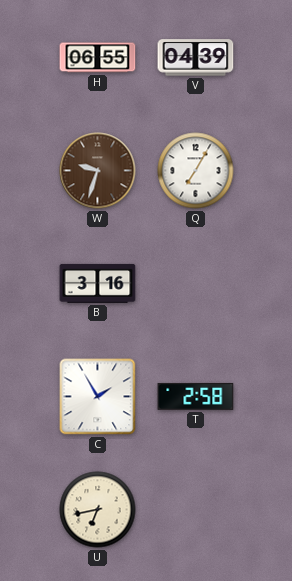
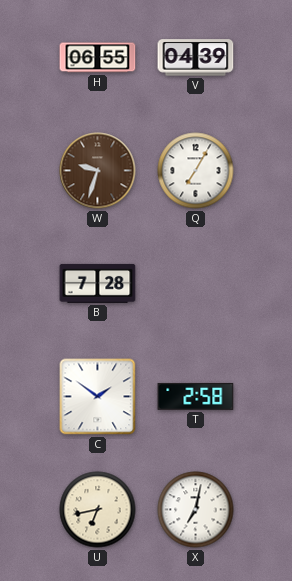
B: 3:16 -> 7:28 (98, 283)
C: 1:55 -> 1:51 (98, 397)
X: none -> 7:02 (196, 510)
